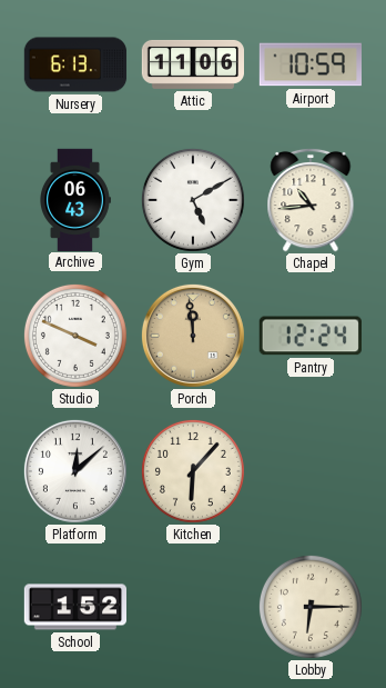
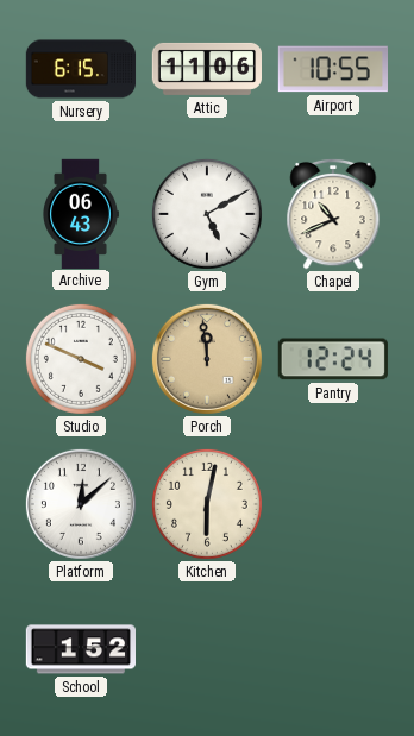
Nursery: 6:13 -> 6:15 (81, 69)
Airport: 10:59 -> 10:55 (332, 69)
Chapel: 10:44 -> 10:41 (333, 214)
Kitchen: 6:07 -> 6:02 (207, 504)
Lobby: 6:15 -> none (311, 607)
